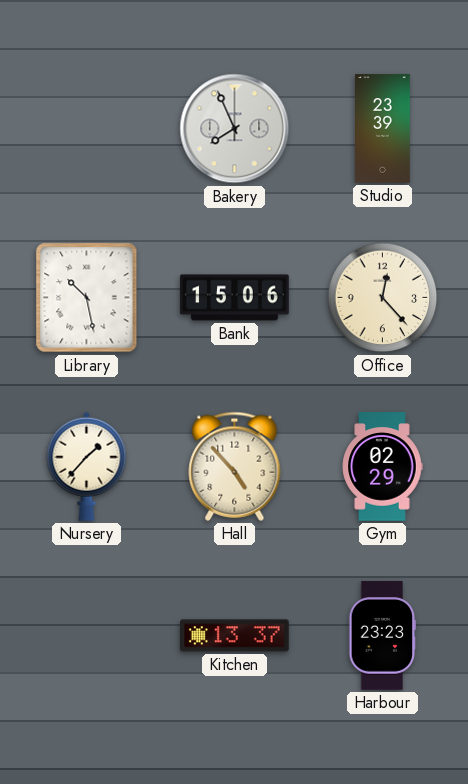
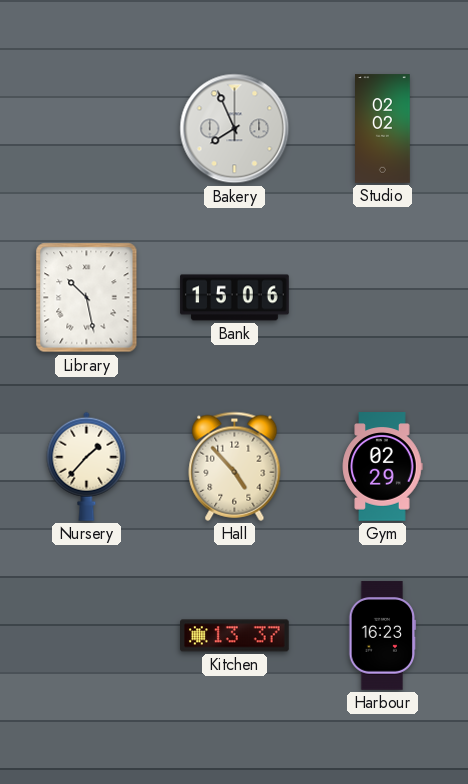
Studio: 23:39 -> 02:02 (383, 129)
Office: 12:23 -> none (383, 298)
Harbour: 23:23 -> 16:23 (383, 636)
